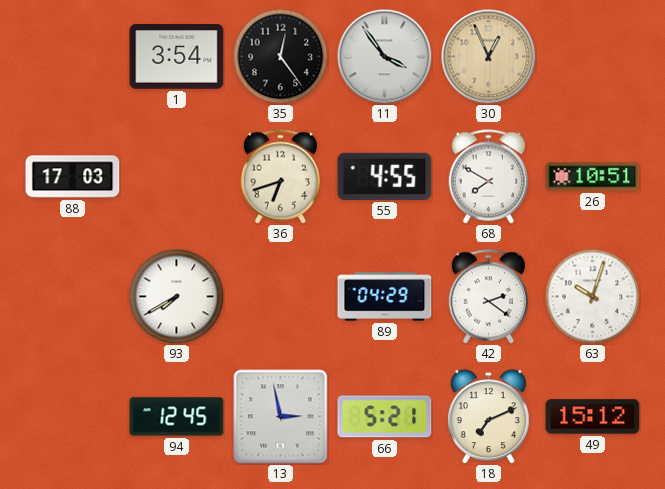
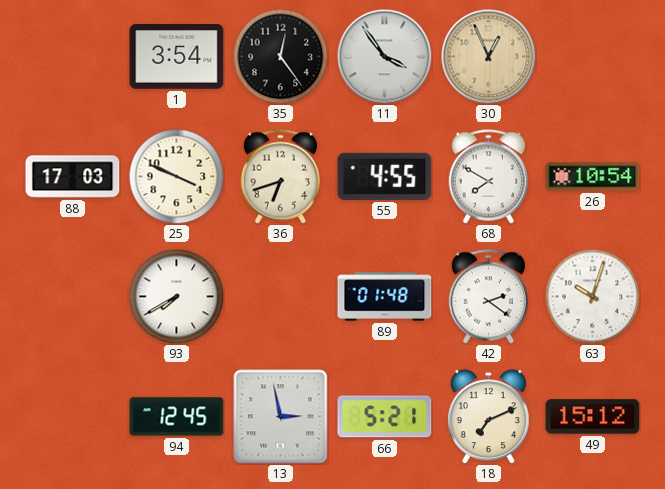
25: none -> 3:49 (176, 176)
26: 10:51 -> 10:54 (593, 177)
89: 04:29 -> 01:48 (385, 297)
